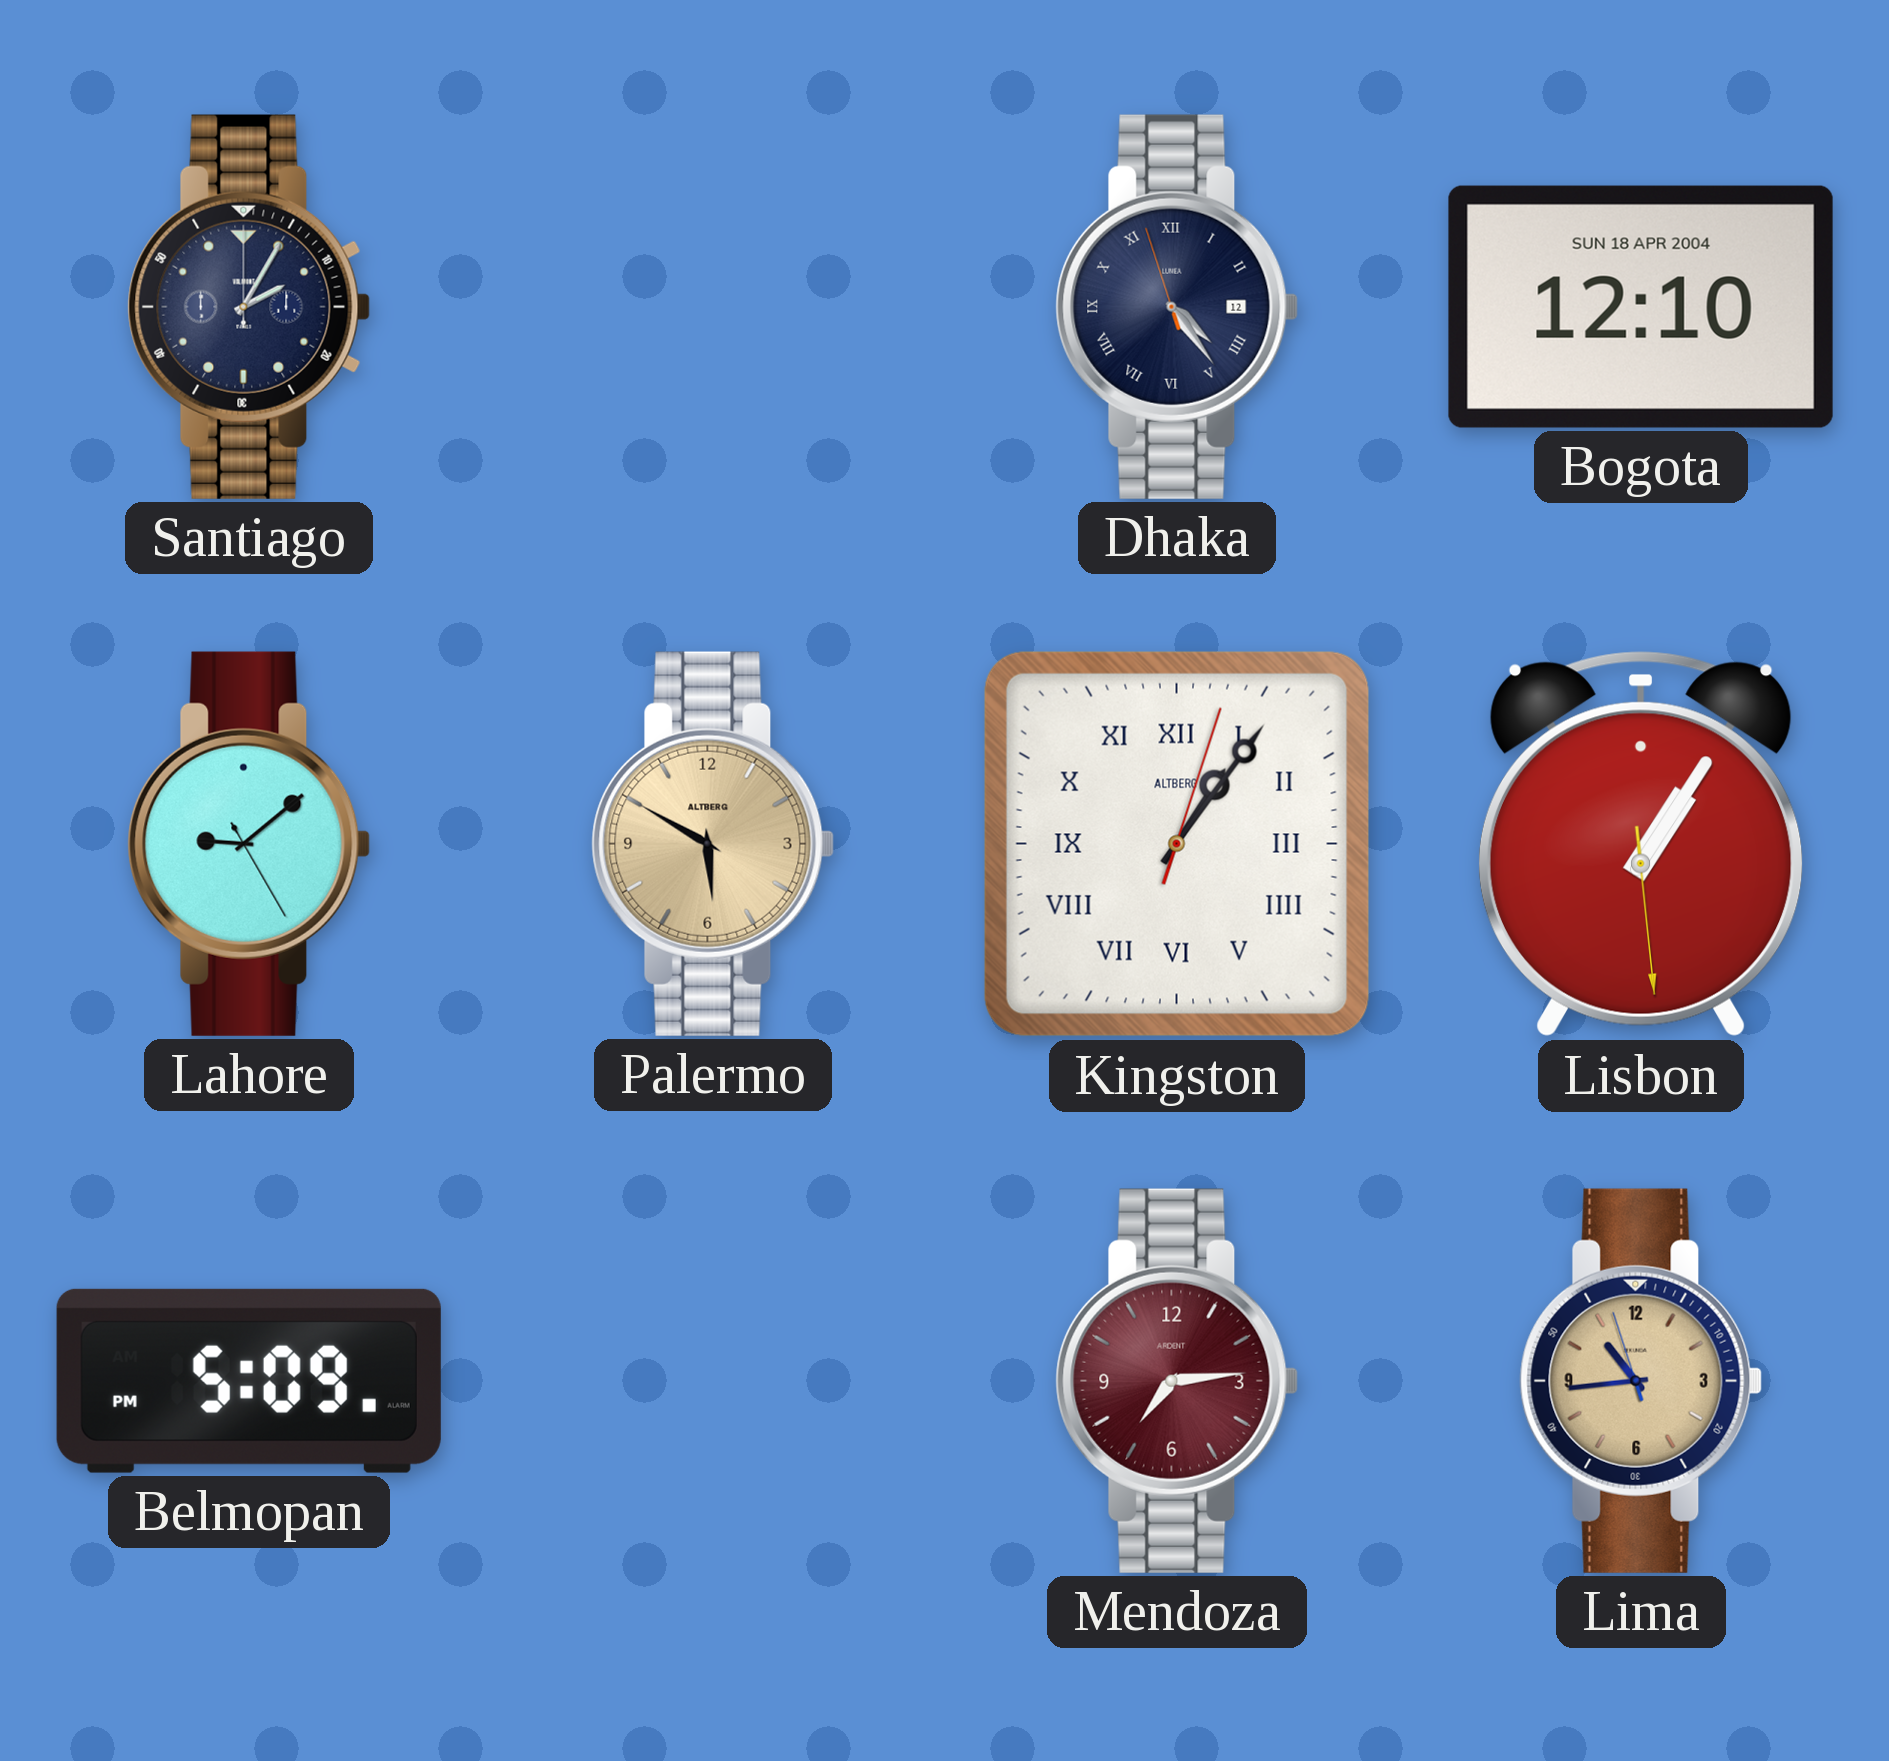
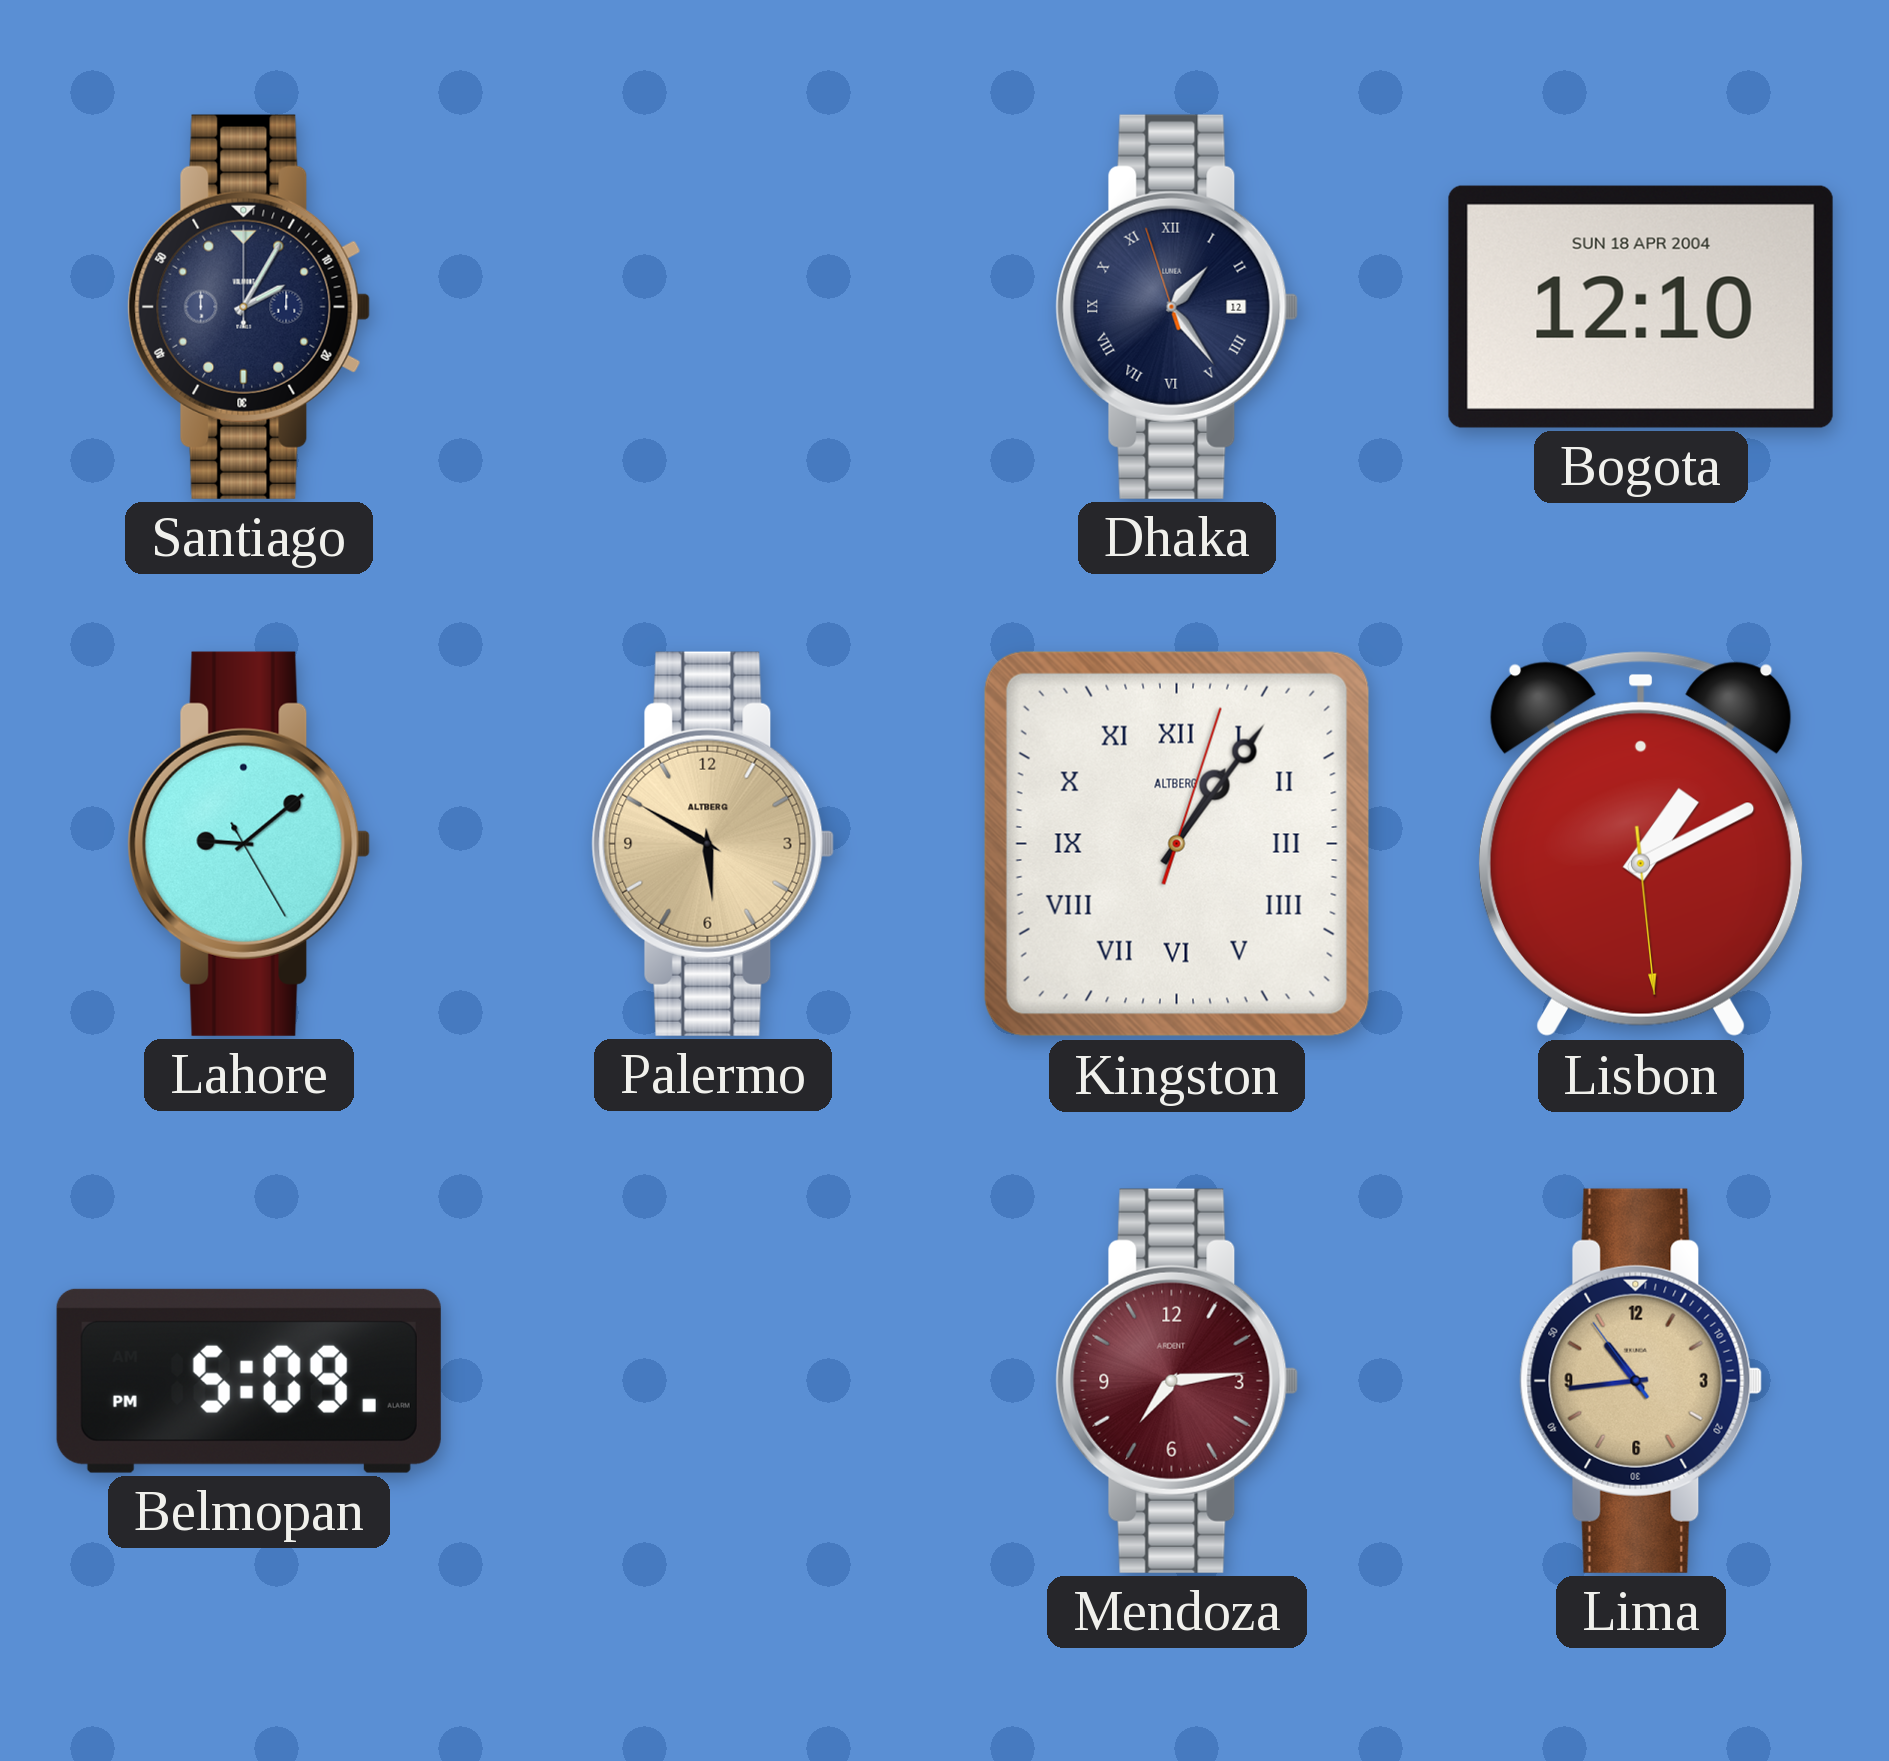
Dhaka: 4:23 -> 1:23 (1177, 307)
Lisbon: 1:05 -> 1:10 (1641, 844)
Lima: 10:43:57 -> 10:43:54 (1641, 1381)
